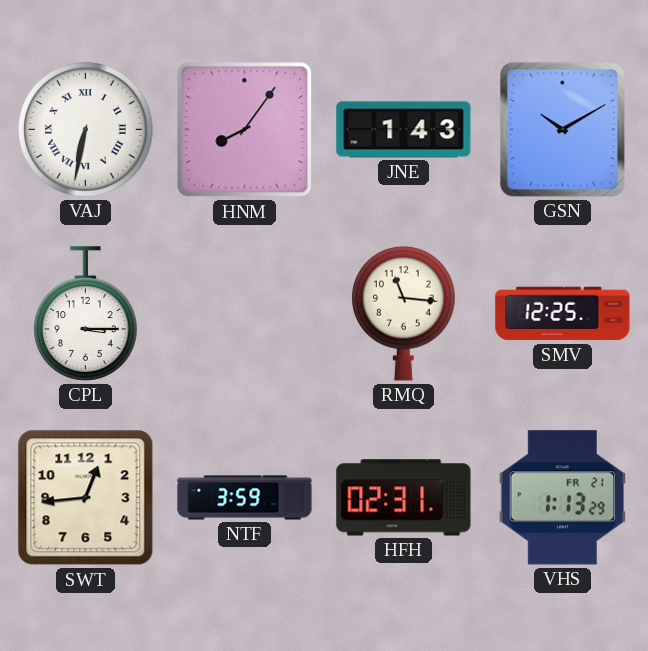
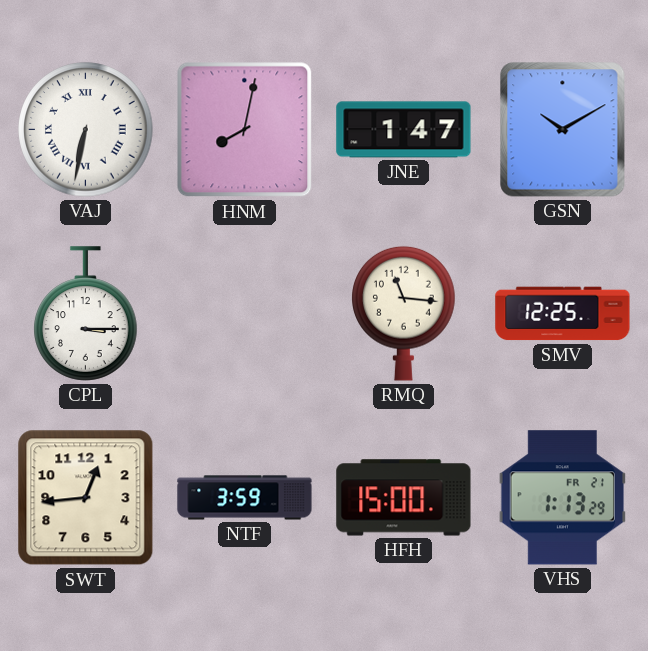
HNM: 8:06 -> 8:02 (245, 130)
JNE: 1:43 -> 1:47 (404, 130)
HFH: 02:31 -> 15:00 (404, 498)
